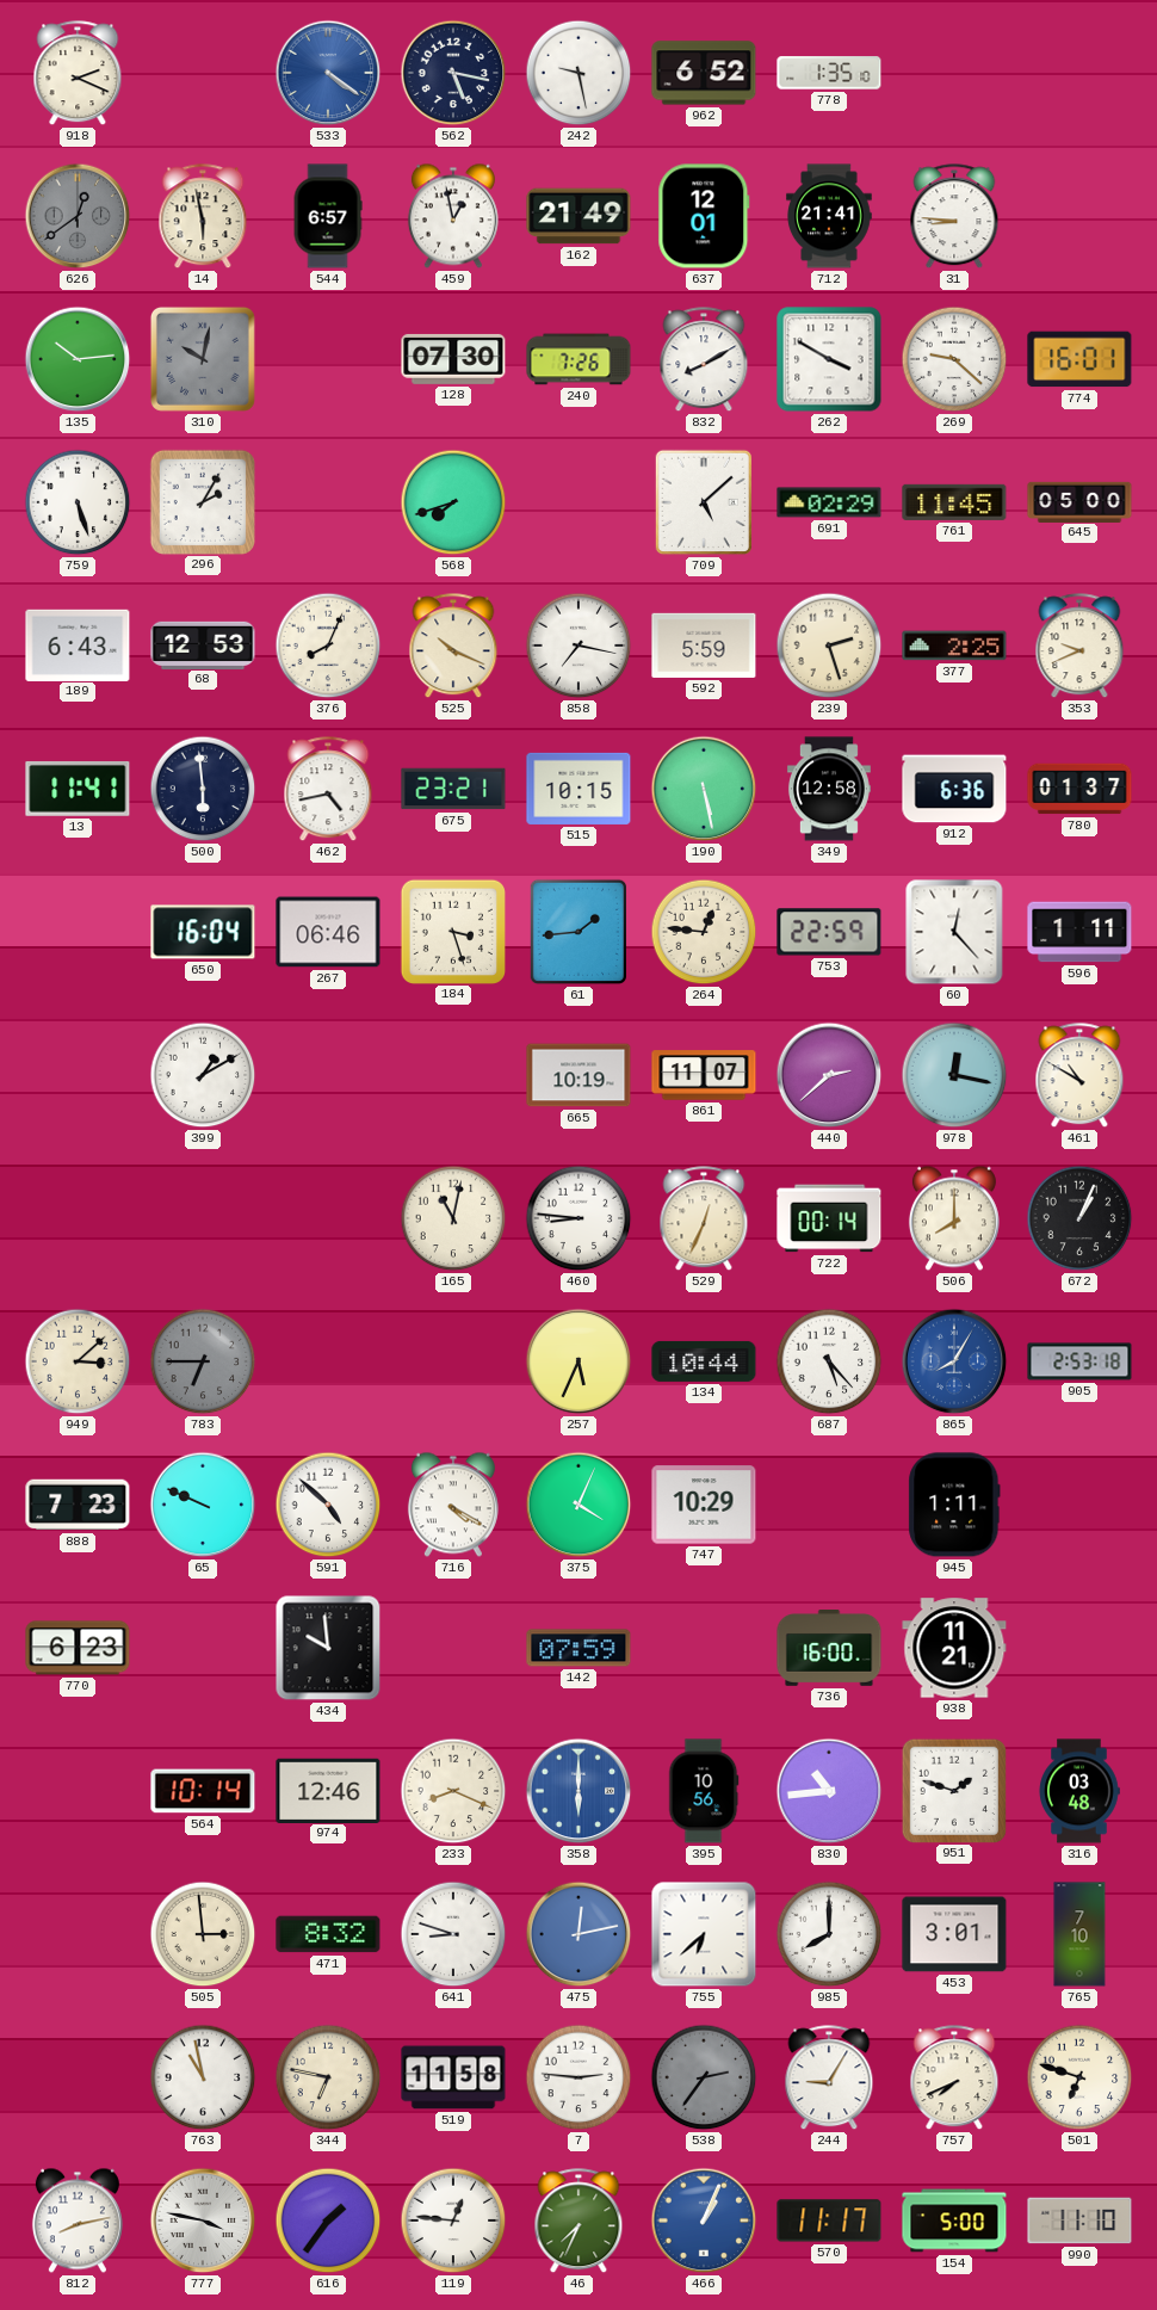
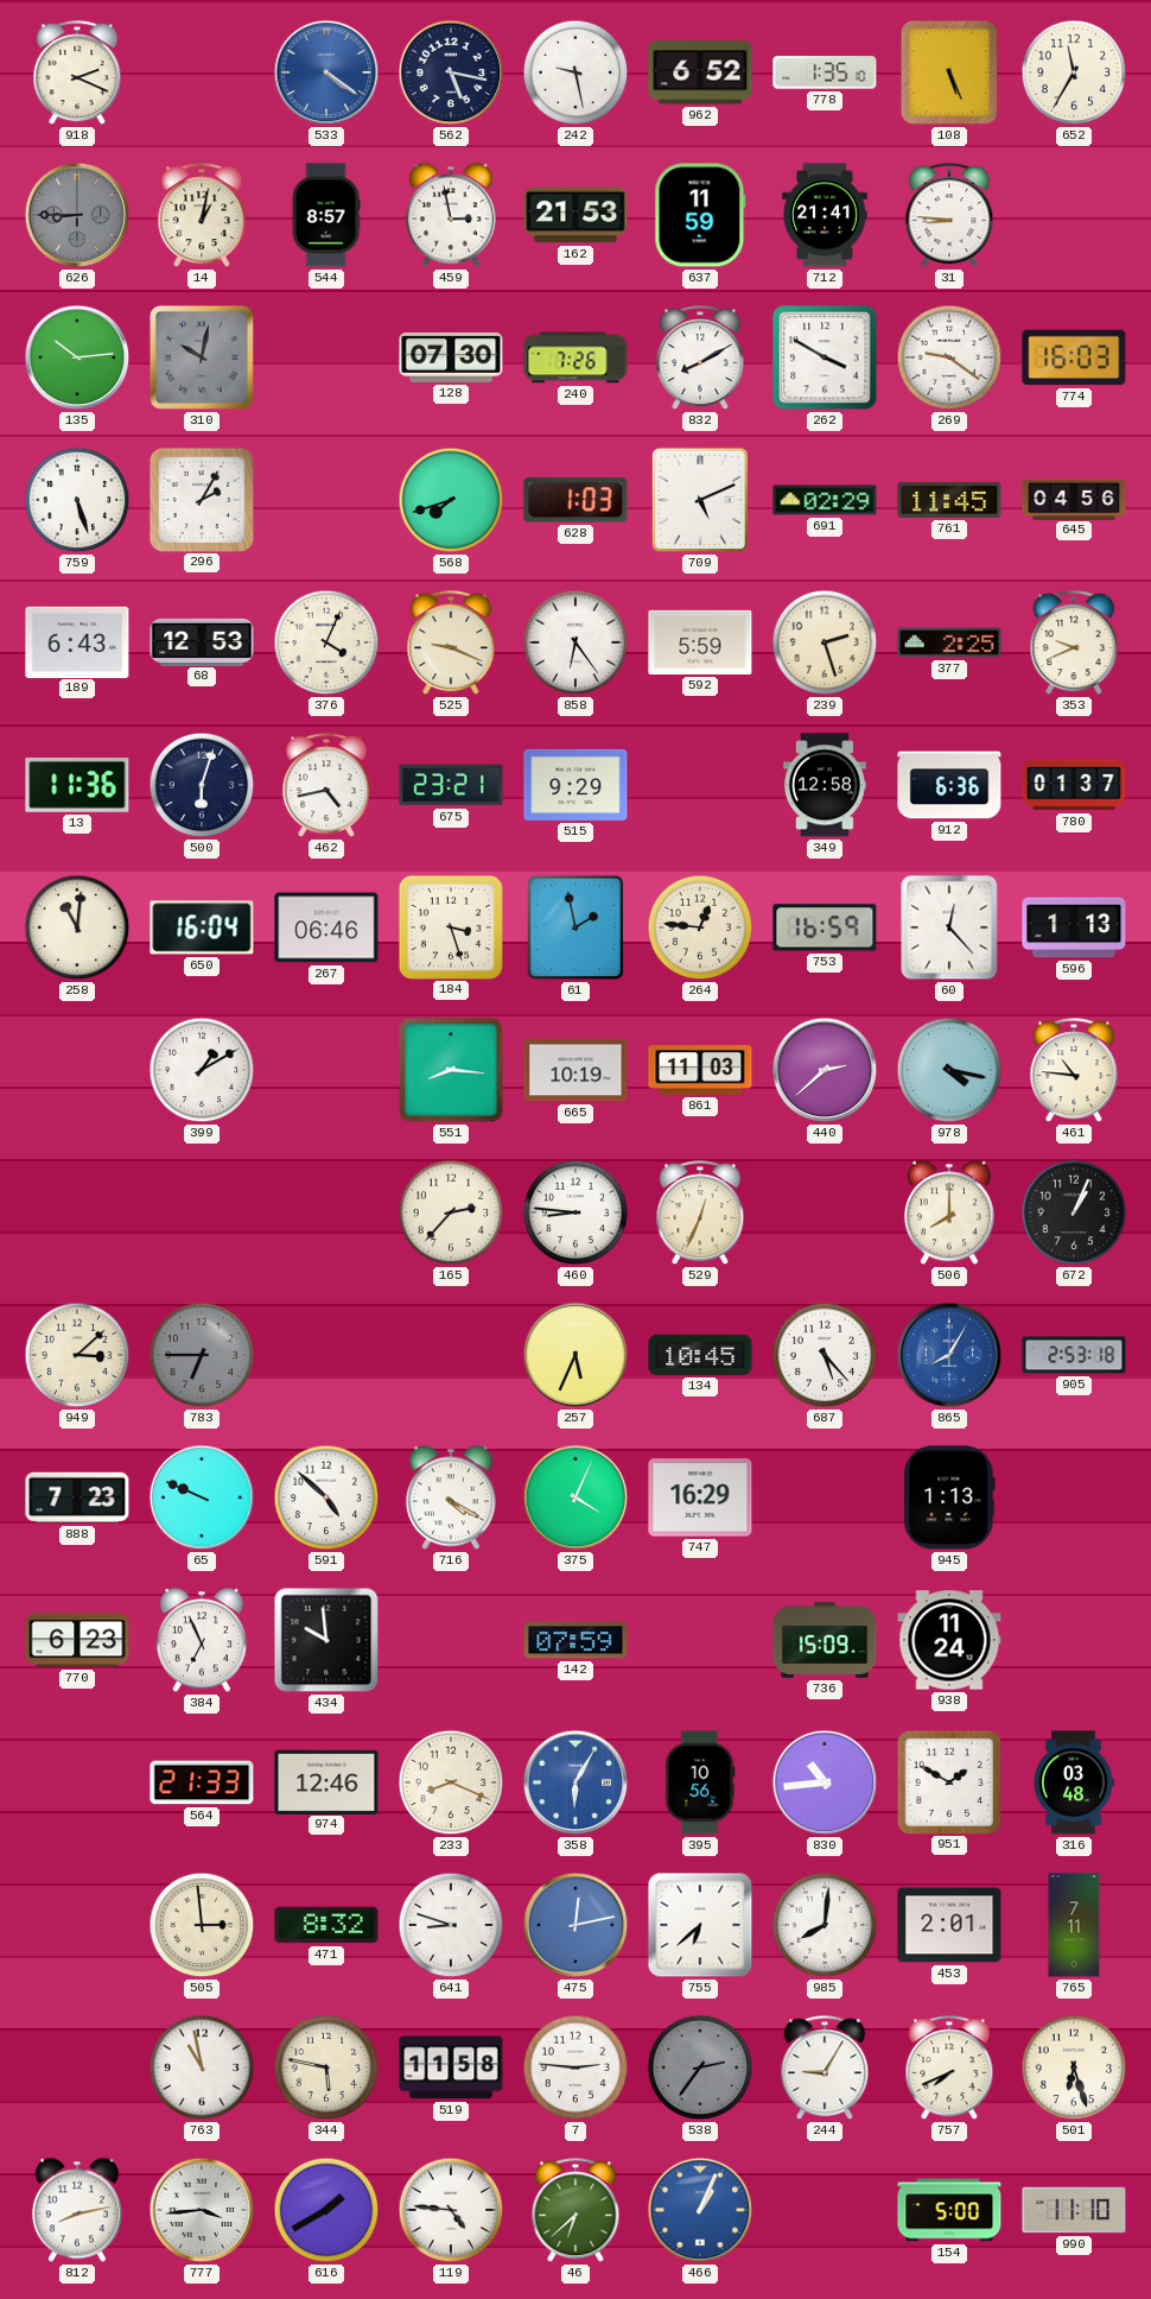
108: none -> 5:26 (949, 72)
652: none -> 11:35 (1074, 72)
626: 12:39 -> 8:45 (77, 215)
14: 5:58 -> 1:02 (202, 216)
544: 6:57 -> 8:57 (326, 215)
459: 12:58 -> 2:58 (451, 215)
162: 21:49 -> 21:53 (575, 215)
637: 12:01 -> 11:59 (700, 215)
269: 9:22 -> 9:21 (949, 357)
774: 16:01 -> 16:03 (1074, 357)
628: none -> 1:03 (575, 500)
709: 5:08 -> 5:11 (699, 500)
645: 05:00 -> 04:56 (1074, 499)
376: 8:04 -> 4:04 (326, 642)
525: 10:19 -> 9:19 (451, 644)
858: 7:17 -> 6:24 (575, 642)
13: 11:41 -> 11:36 (77, 785)
500: 5:59 -> 6:03 (202, 785)
515: 10:15 -> 9:29 (575, 785)
190: 5:28 -> none (704, 789)
258: none -> 11:01 (77, 927)
61: 1:44 -> 1:58 (574, 927)
753: 22:59 -> 16:59 (825, 927)
596: 1:11 -> 1:13 (1074, 927)
551: none -> 8:16 (451, 1070)
861: 11:07 -> 11:03 (700, 1070)
978: 12:17 -> 4:17 (949, 1070)
461: 10:50 -> 10:46 (1074, 1071)
165: 11:02 -> 2:37 (451, 1212)
722: 00:14 -> none (829, 1218)
134: 10:44 -> 10:45 (700, 1355)
747: 10:29 -> 16:29 (700, 1497)
945: 1:11 -> 1:13 (949, 1497)
384: none -> 6:56 (202, 1640)
736: 16:00 -> 15:09 (825, 1641)
938: 11:21 -> 11:24 (949, 1640)
564: 10:14 -> 21:33 (202, 1782)
358: 6:00 -> 6:05 (575, 1782)
951: 1:48 -> 1:50 (948, 1781)
985: 8:00 -> 8:01 (825, 1925)
453: 3:01 -> 2:01 (949, 1925)
765: 7:10 -> 7:11 (1074, 1925)
344: 6:47 -> 5:47 (326, 2067)
501: 6:48 -> 6:27 (1074, 2067)
777: 3:47 -> 3:44 (202, 2210)
616: 1:36 -> 1:40 (326, 2210)
119: 12:46 -> 4:46 (451, 2210)
46: 7:34 -> 6:38 (575, 2211)
570: 11:17 -> none (829, 2221)
